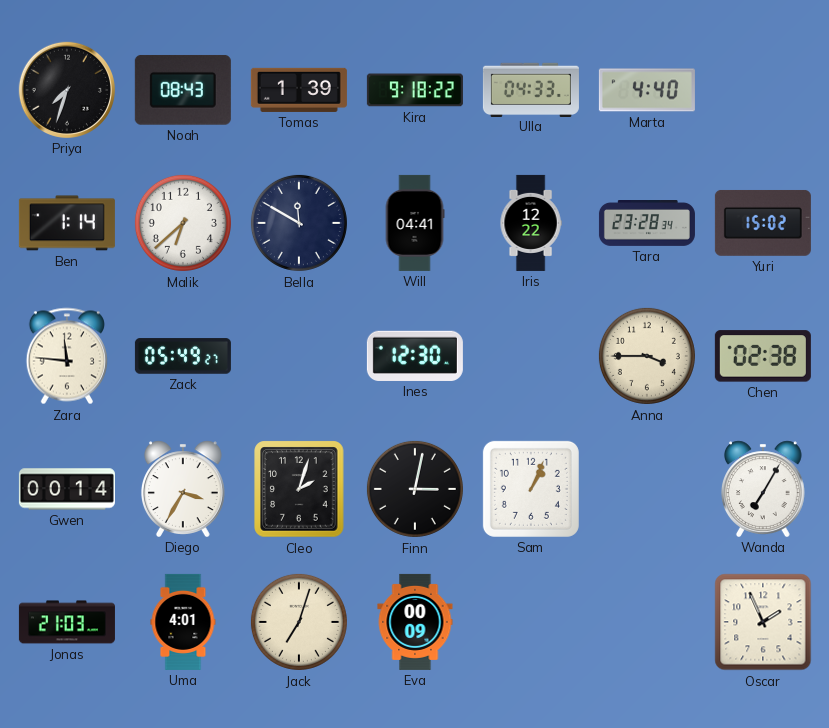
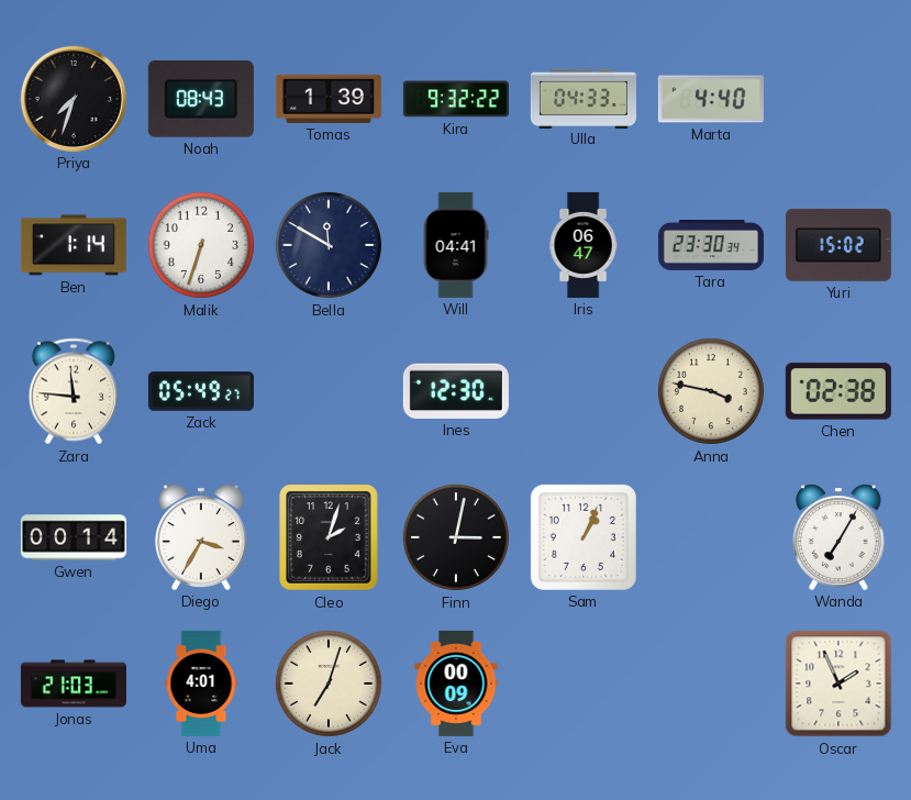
Kira: 9:18 -> 9:32 (456, 99)
Malik: 6:38 -> 6:33 (201, 245)
Iris: 12:22 -> 06:47 (584, 245)
Tara: 23:28 -> 23:30 (711, 246)
Anna: 3:45 -> 3:47 (711, 391)
